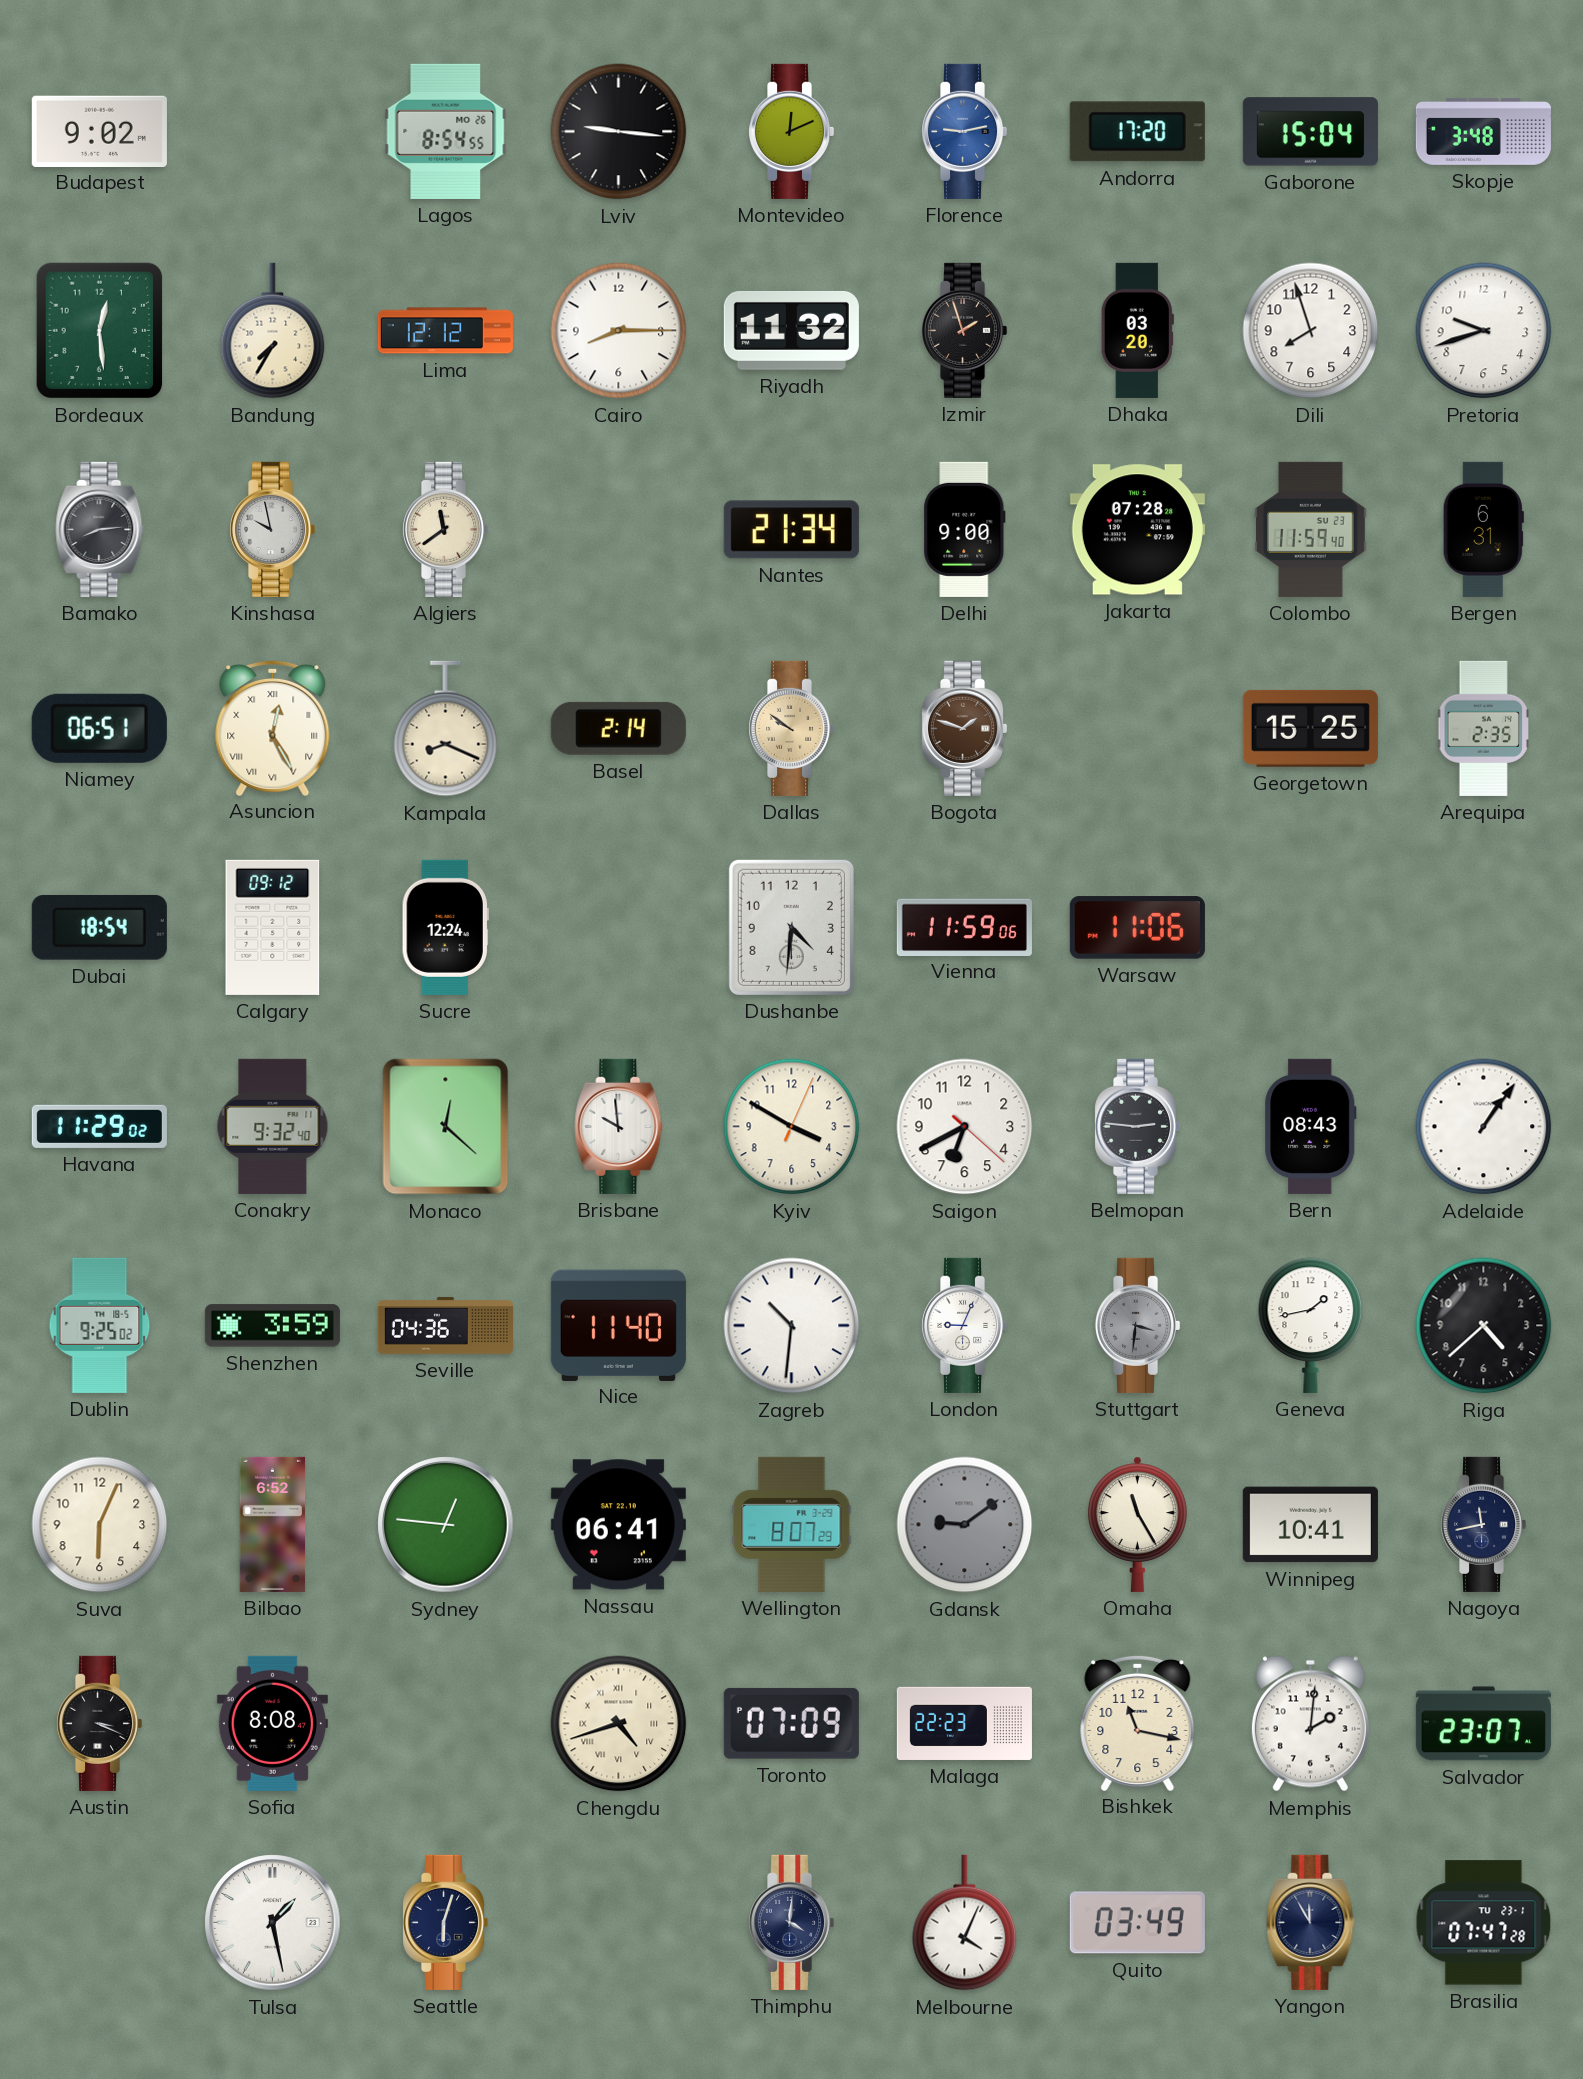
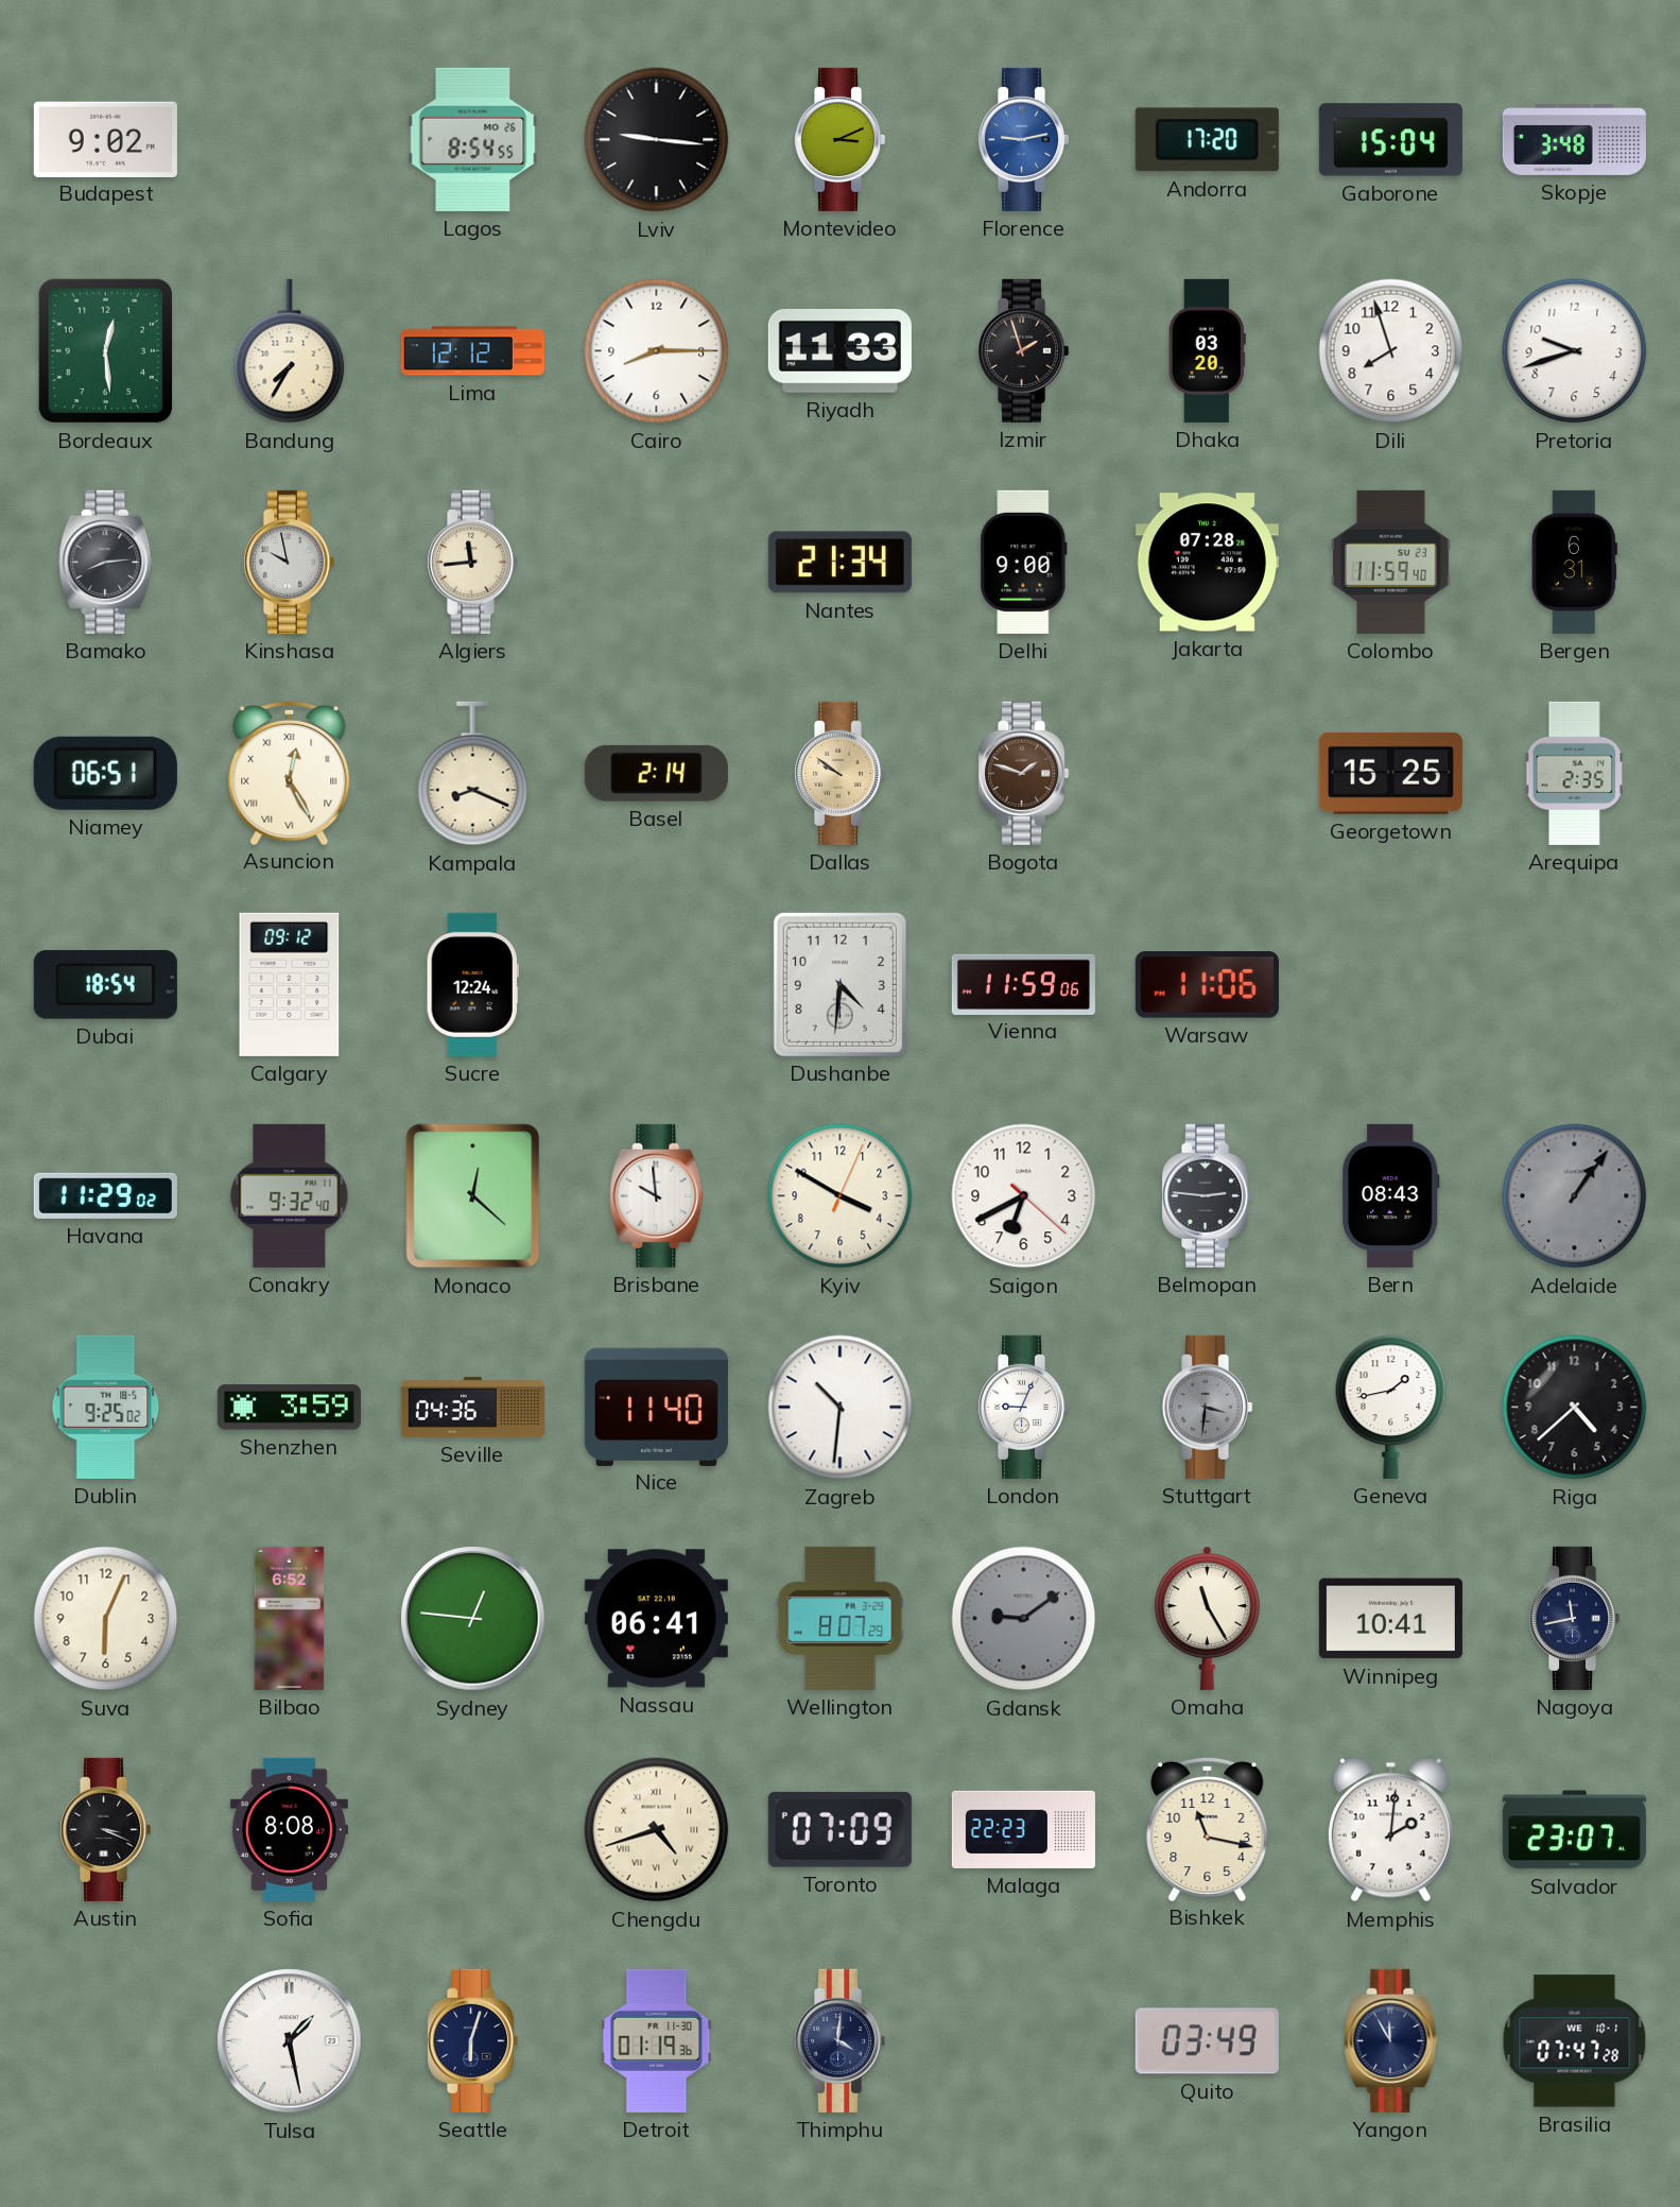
Montevideo: 12:11 -> 3:11 (841, 139)
Riyadh: 11:32 -> 11:33 (839, 350)
Algiers: 11:39 -> 11:44 (473, 562)
Adelaide dial: white -> grey (1575, 1196)
Detroit: none -> 01:19 (657, 2040)
Melbourne: 4:04 -> none (965, 1923)
Brasilia date: TU 23-1 -> WE 10-1 (1575, 2041)
